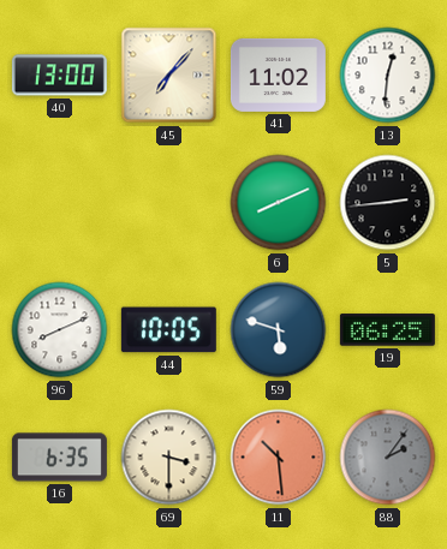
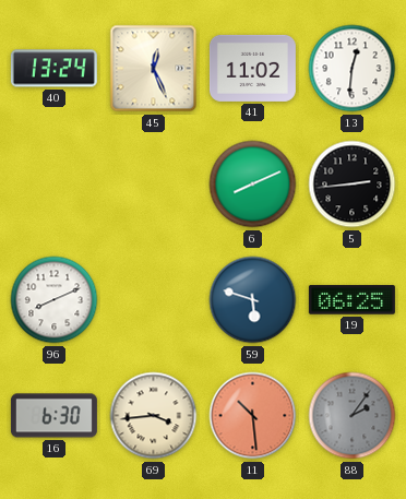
40: 13:00 -> 13:24 (53, 69)
45: 7:07 -> 12:26 (154, 69)
44: 10:05 -> none (168, 330)
16: 6:35 -> 6:30 (53, 416)
69: 3:30 -> 3:44 (154, 416)
